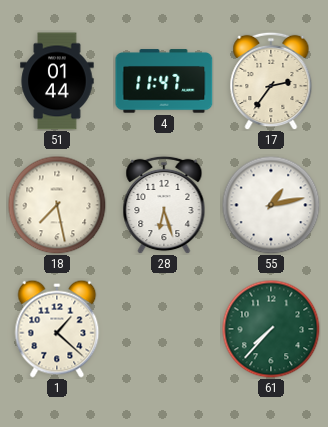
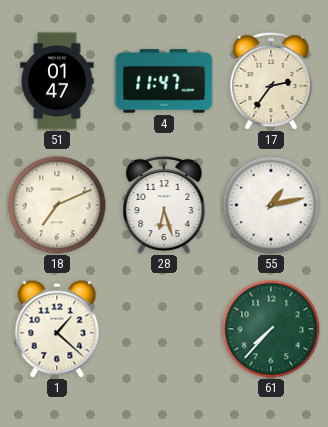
51: 01:44 -> 01:47 (57, 81)
18: 7:28 -> 7:11 (57, 205)
